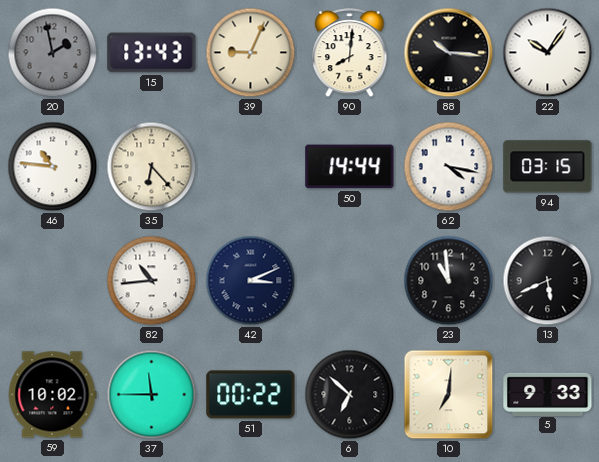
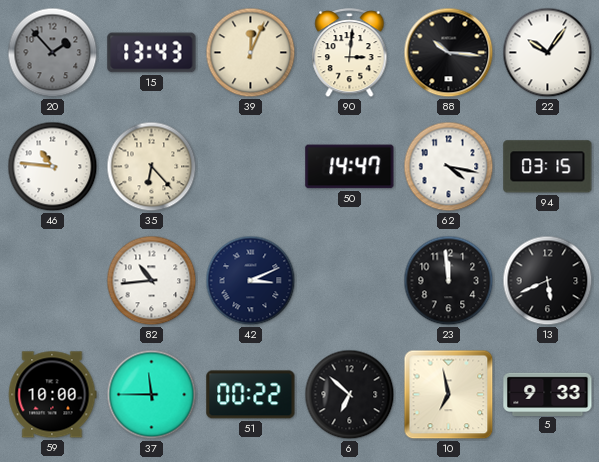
20: 1:58 -> 1:53 (53, 53)
39: 9:04 -> 12:04 (251, 53)
90: 8:01 -> 3:01 (350, 53)
50: 14:44 -> 14:47 (350, 167)
23: 10:59 -> 11:59 (449, 281)
59: 10:02 -> 10:00 (52, 395)
10: 7:01 -> 6:58 (449, 395)
